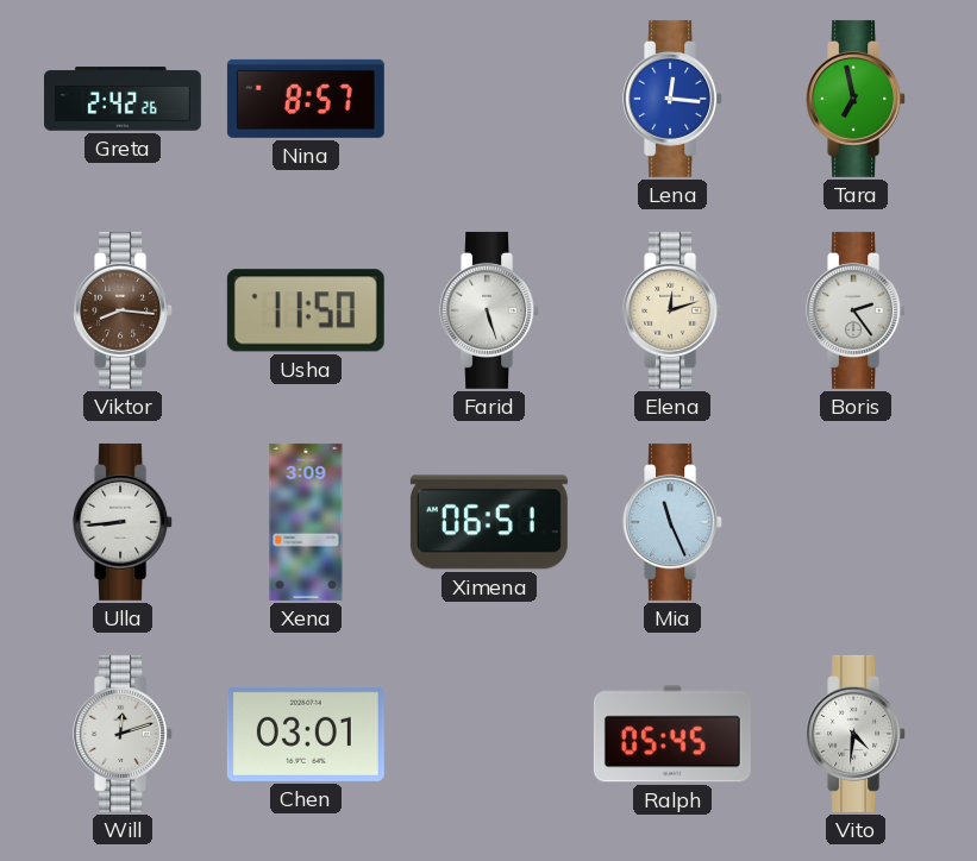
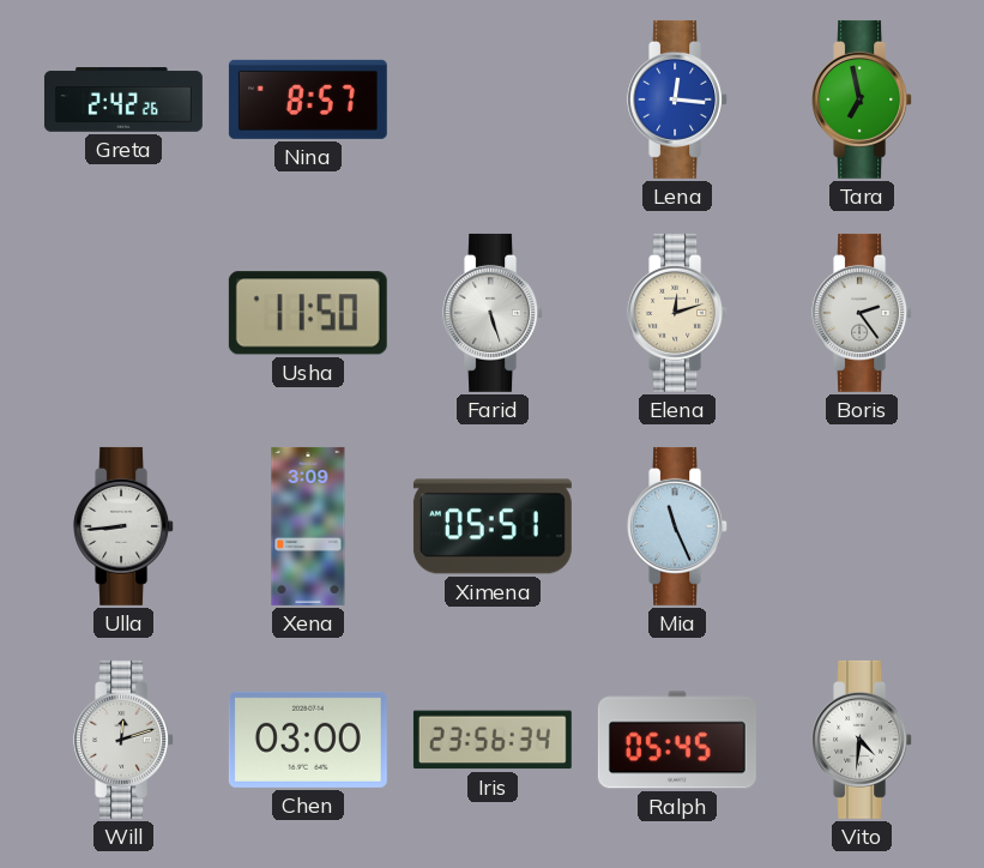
Viktor: 8:16 -> none (124, 310)
Ximena: 06:51 -> 05:51 (493, 526)
Chen: 03:01 -> 03:00 (308, 740)
Iris: none -> 23:56 (493, 740)
